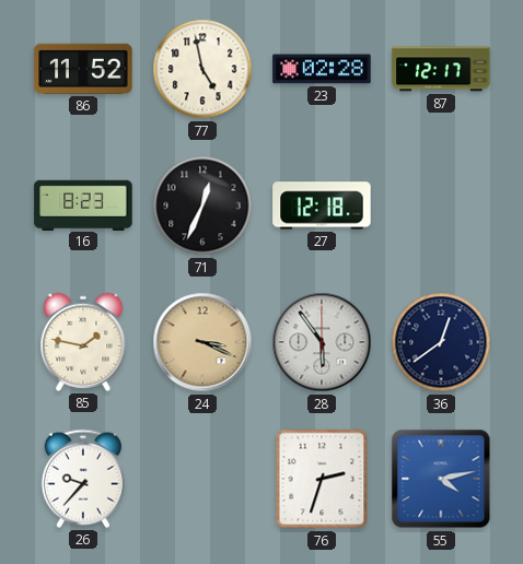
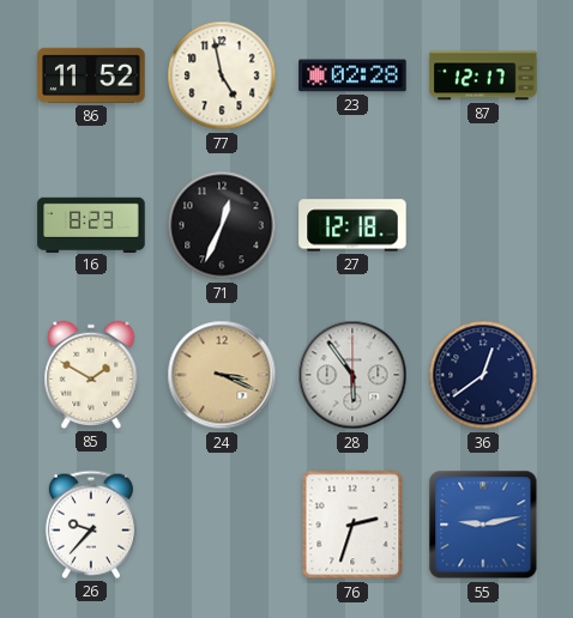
85: 1:47 -> 1:50 (91, 375)
55: 4:13 -> 9:13 (483, 525)
